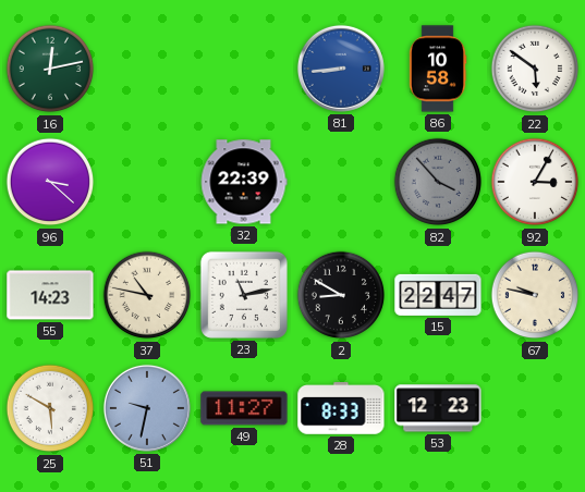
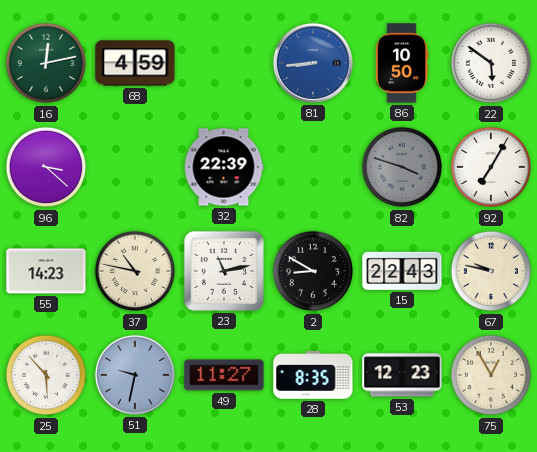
68: none -> 4:59 (135, 63)
86: 10:58 -> 10:50 (402, 63)
82: 3:53 -> 3:48 (402, 167)
92: 3:05 -> 7:05 (491, 167)
15: 22:47 -> 22:43 (402, 271)
25: 5:50 -> 5:53 (46, 375)
28: 8:33 -> 8:35 (313, 375)
75: none -> 12:55 (491, 375)
